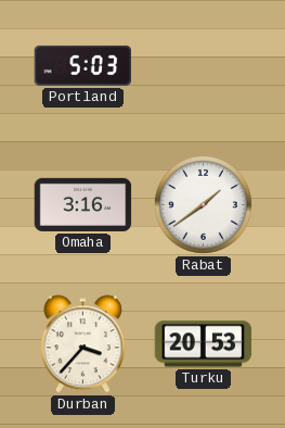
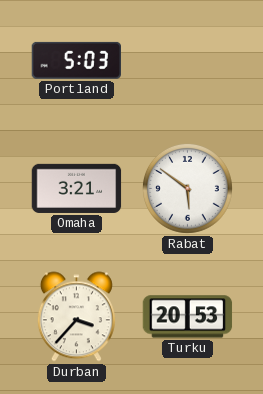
Omaha: 3:16 -> 3:21 (77, 188)
Rabat: 1:39 -> 5:51 (187, 188)
